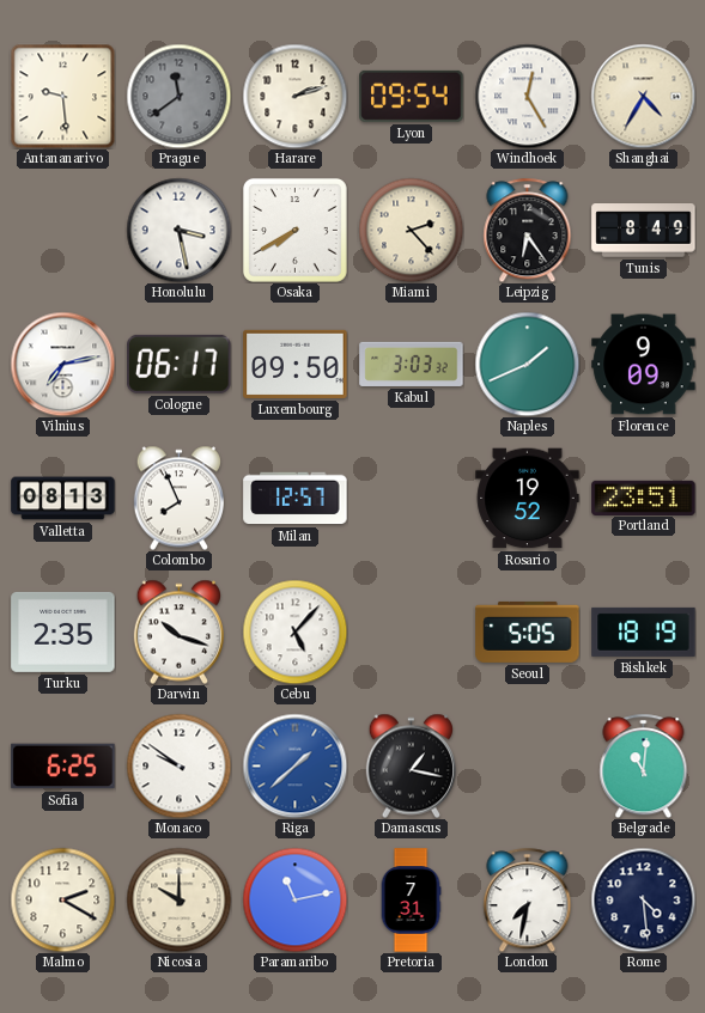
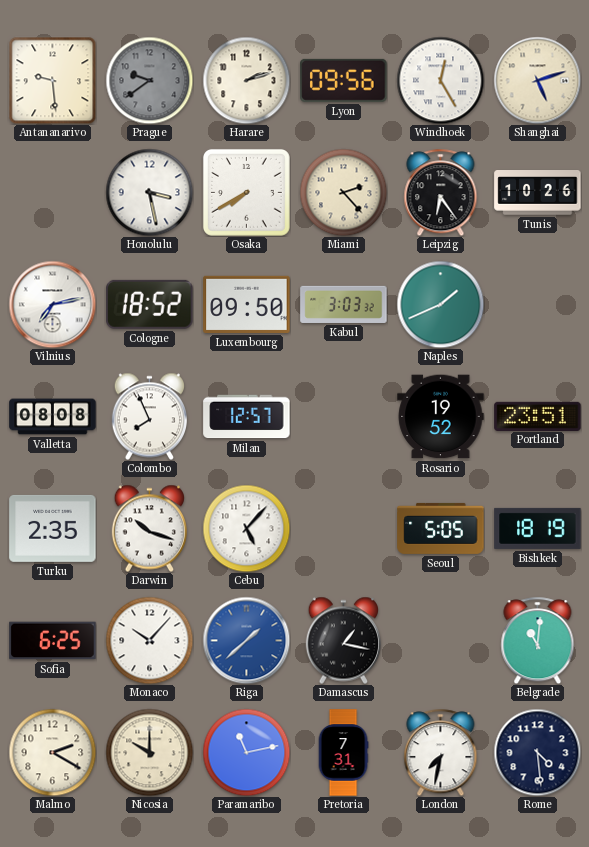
Prague: 11:39 -> 9:39 (149, 80)
Lyon: 09:54 -> 09:56 (344, 80)
Shanghai: 4:35 -> 5:12 (537, 80)
Tunis: 8:49 -> 10:26 (538, 193)
Cologne: 06:17 -> 18:52 (150, 304)
Florence: 9:09 -> none (644, 365)
Valletta: 08:13 -> 08:08 (53, 417)
Monaco: 9:51 -> 10:07 (149, 640)
